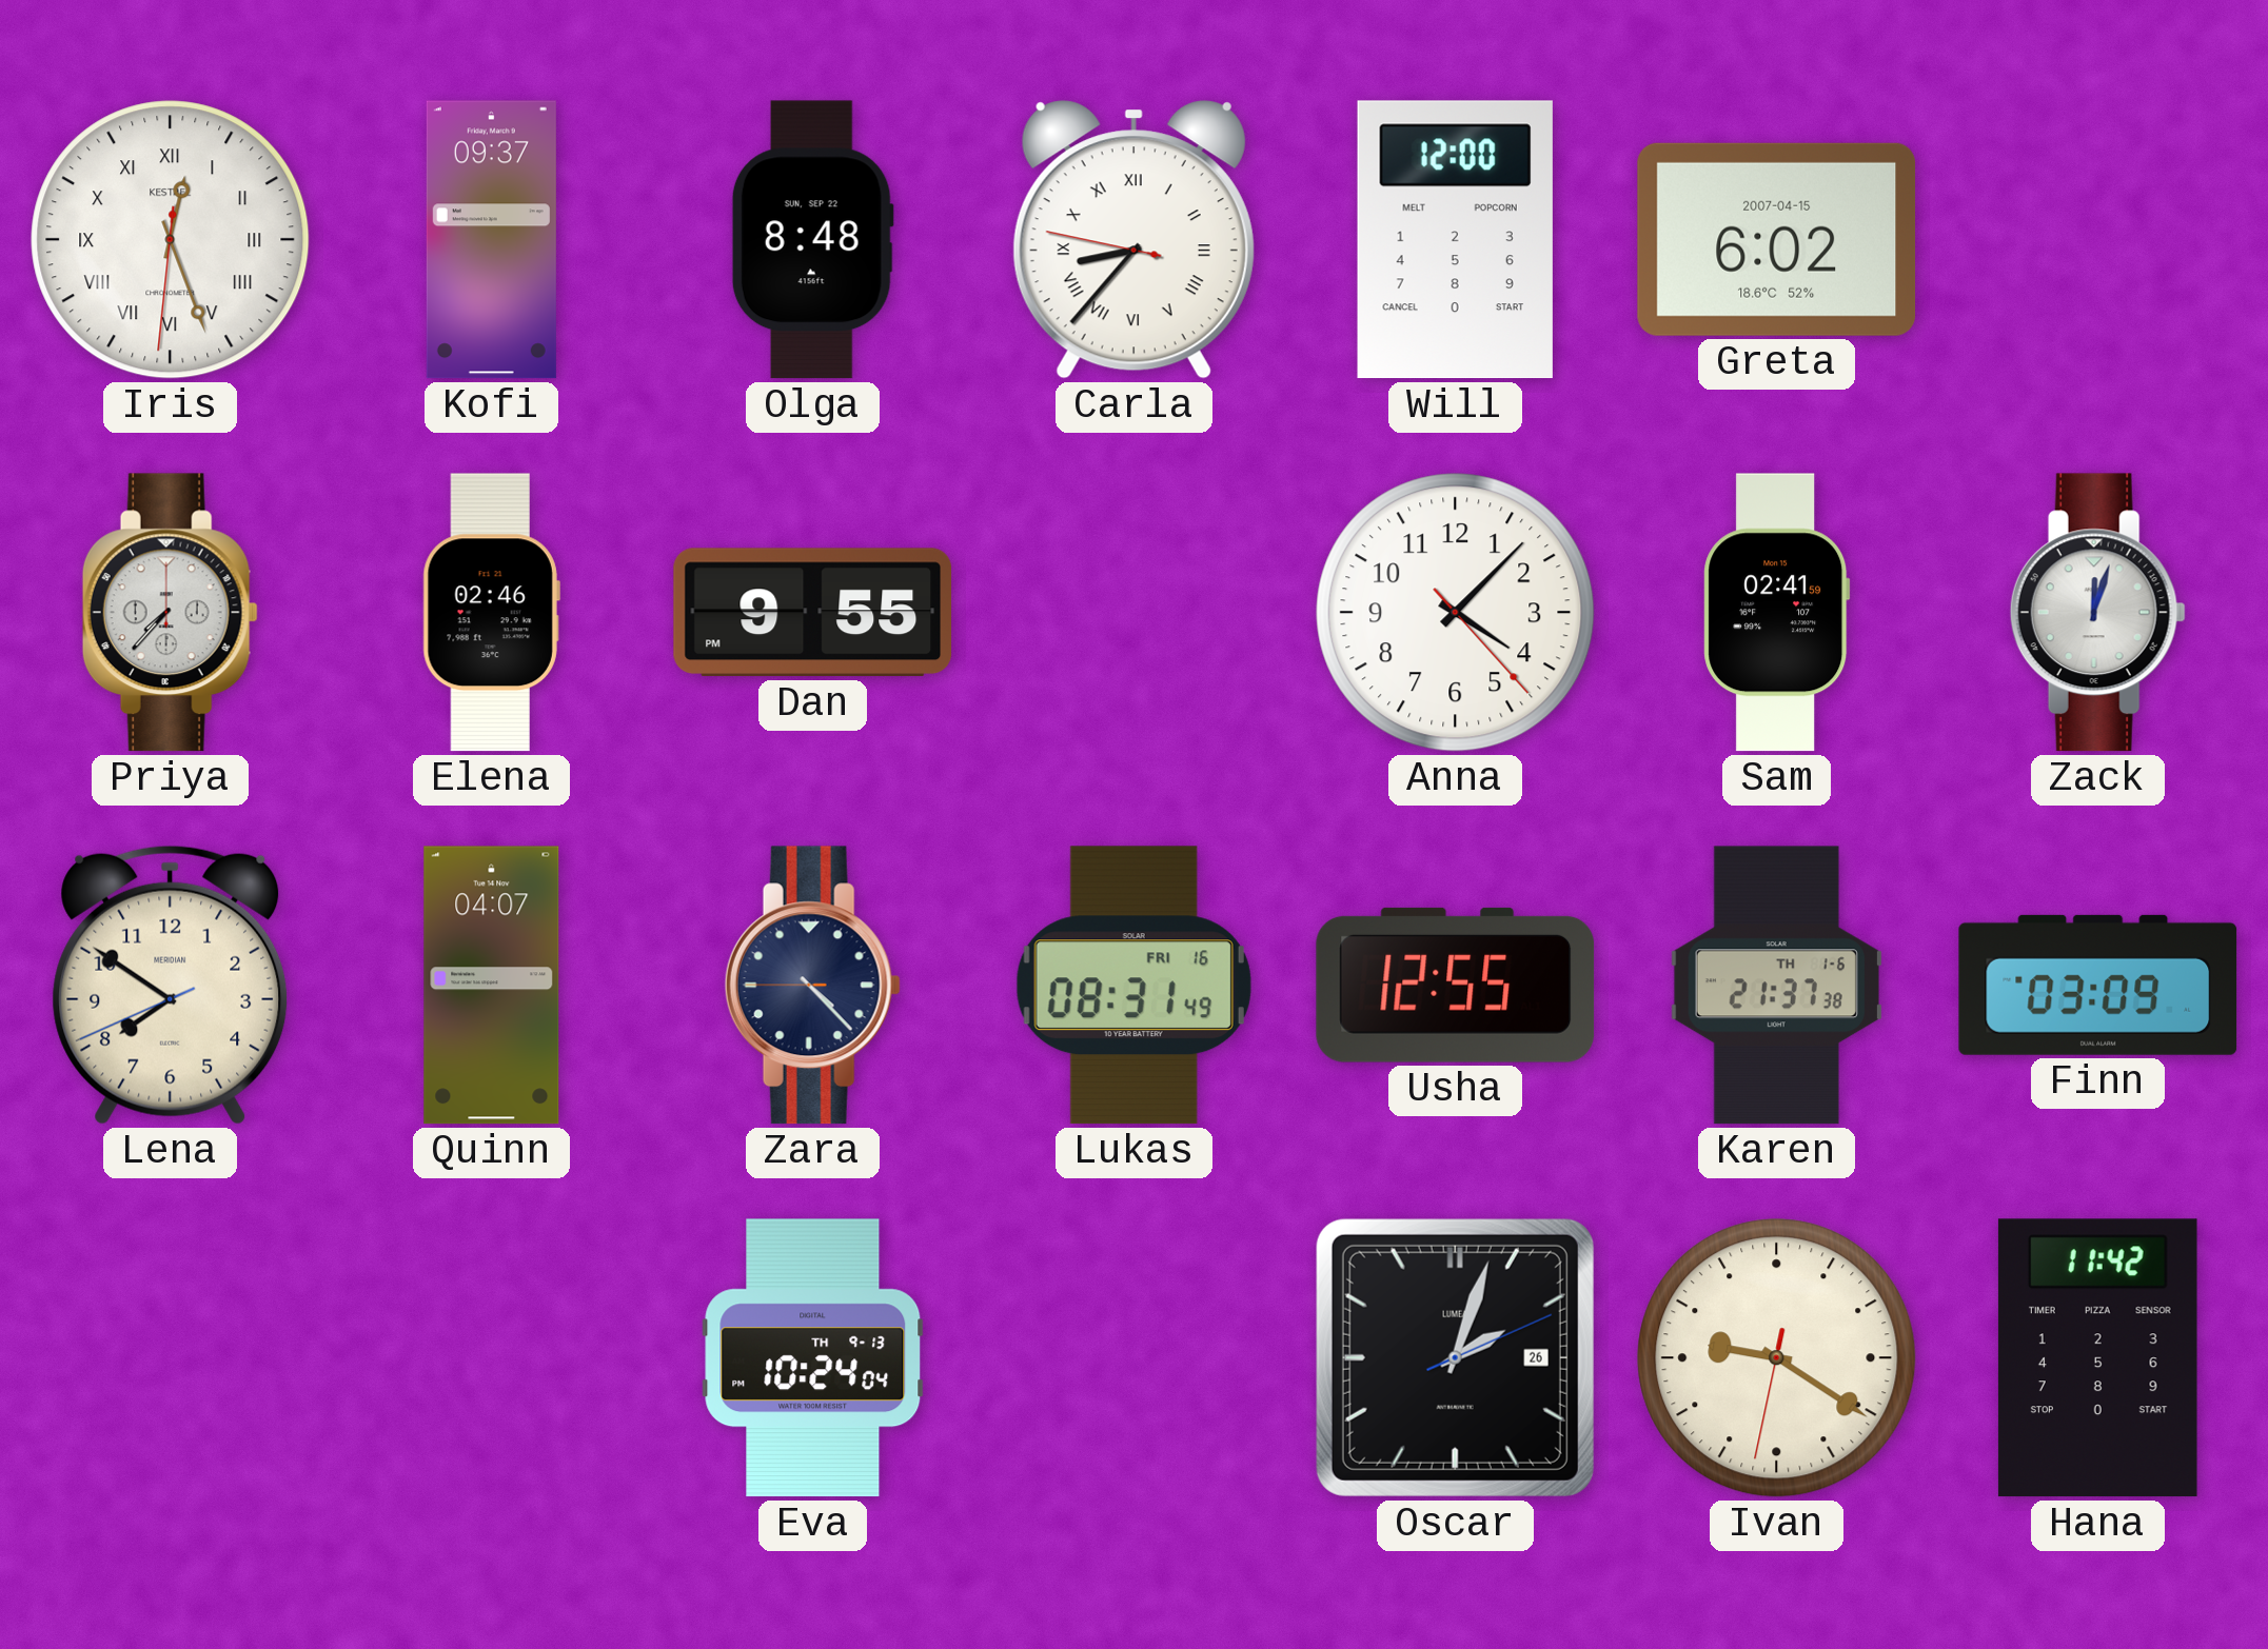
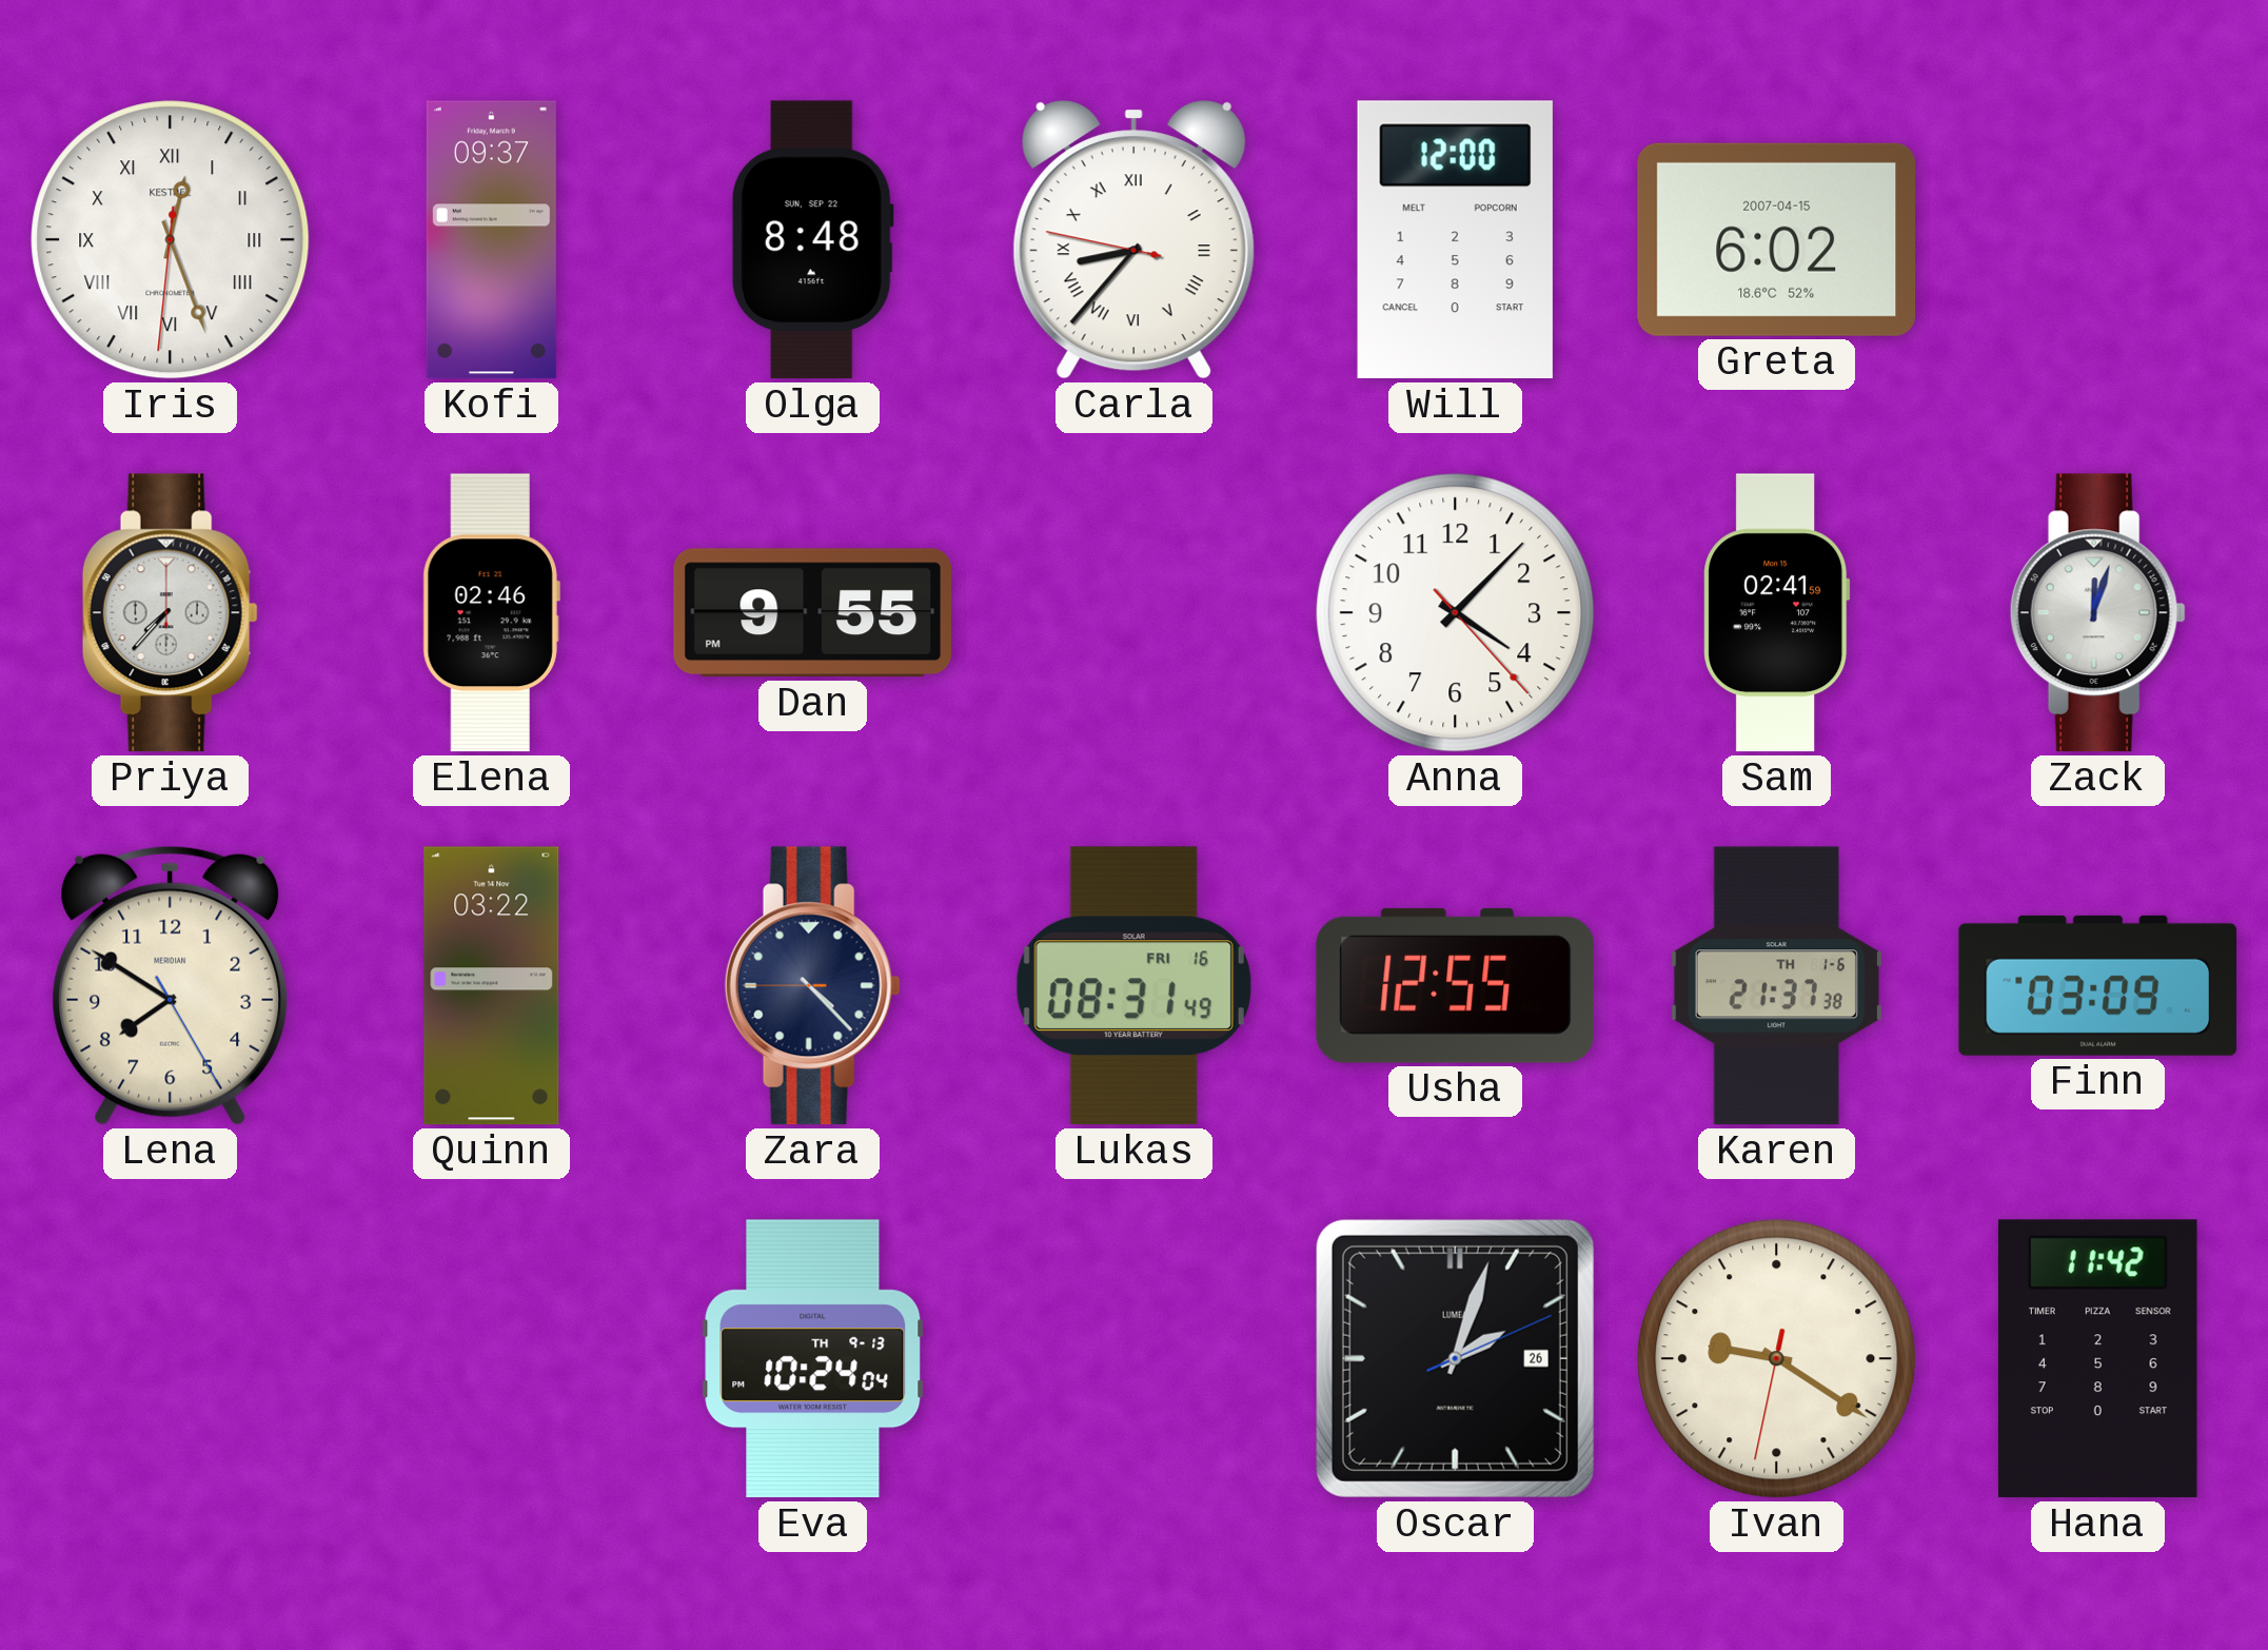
Lena: 7:50:41 -> 7:50:25 (171, 985)
Quinn: 04:07 -> 03:22 (492, 986)
